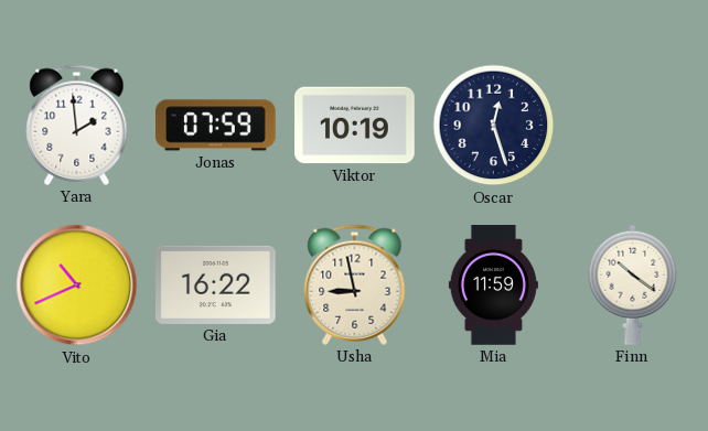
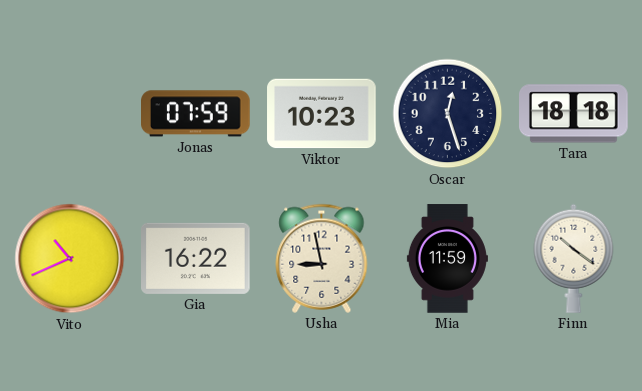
Yara: 1:59 -> none (77, 125)
Viktor: 10:19 -> 10:23 (322, 114)
Tara: none -> 18:18 (574, 114)
